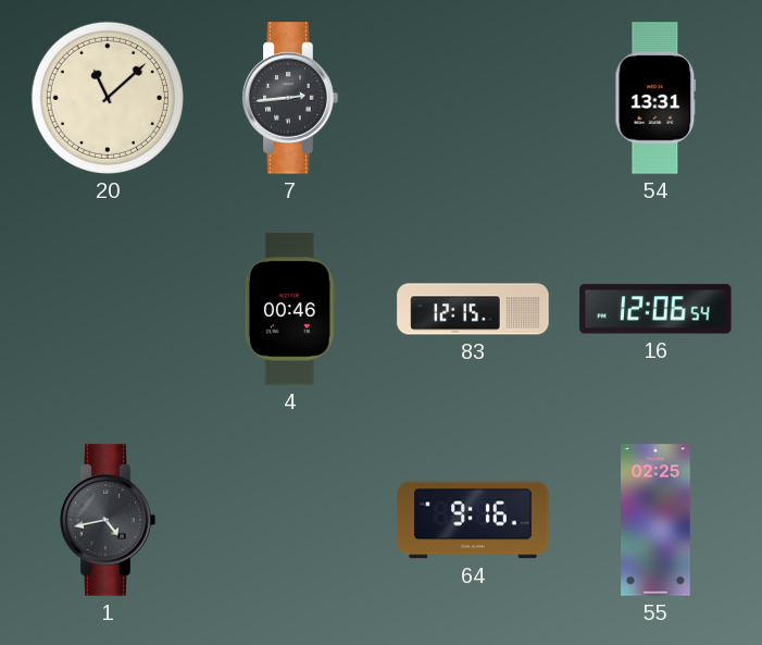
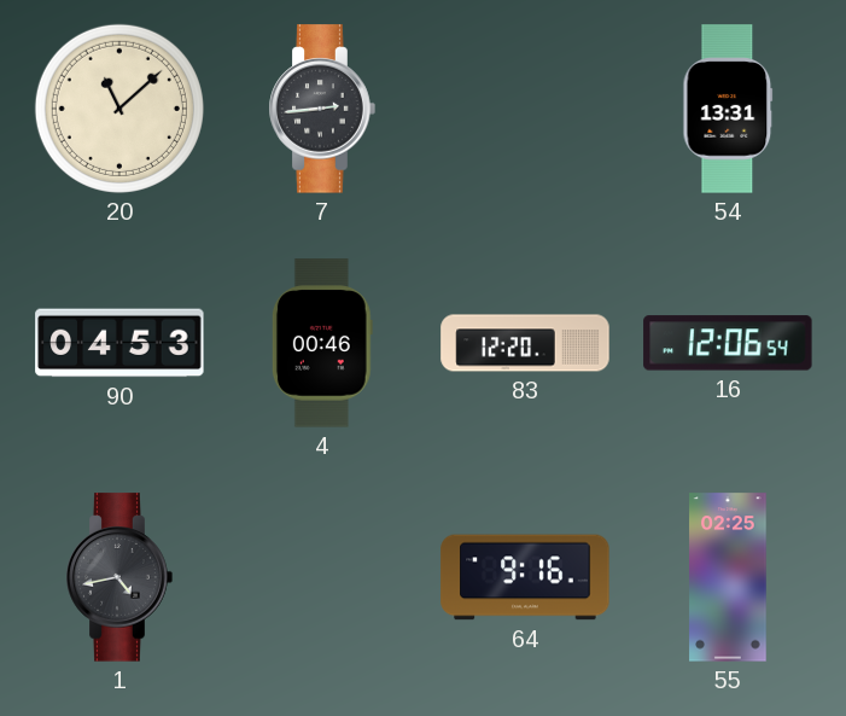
90: none -> 04:53 (119, 343)
83: 12:15 -> 12:20 (525, 343)
